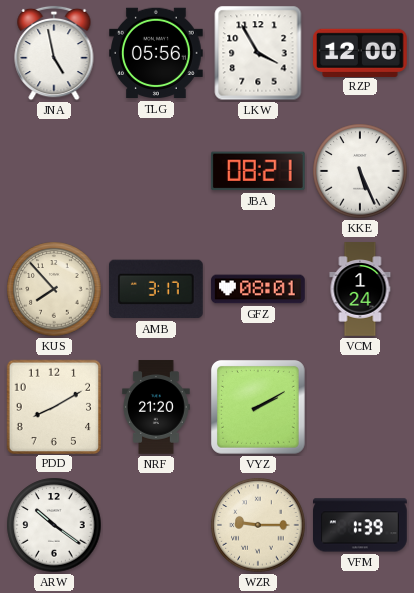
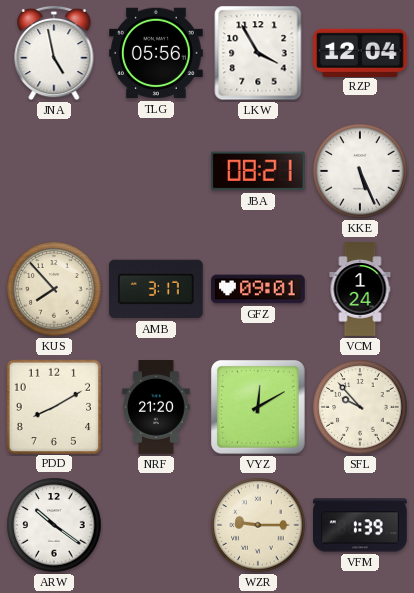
RZP: 12:00 -> 12:04 (361, 52)
GFZ: 08:01 -> 09:01 (258, 289)
VYZ: 2:10 -> 12:10 (258, 407)
SFL: none -> 9:53 (360, 407)
